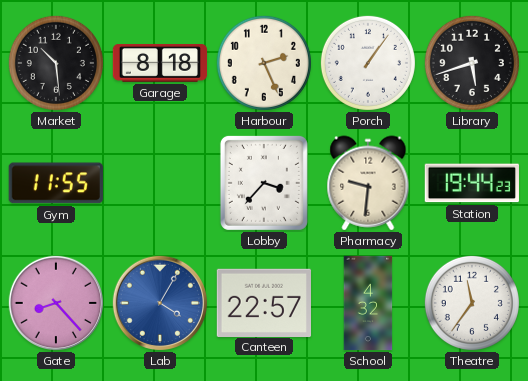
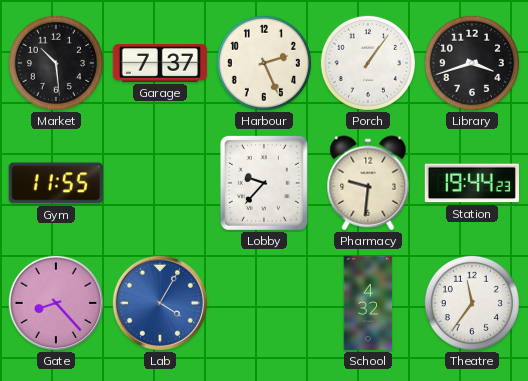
Garage: 8:18 -> 7:37 (160, 64)
Library: 5:42 -> 3:42 (472, 63)
Lobby: 3:37 -> 9:37 (264, 183)
Canteen: 22:57 -> none (263, 302)
